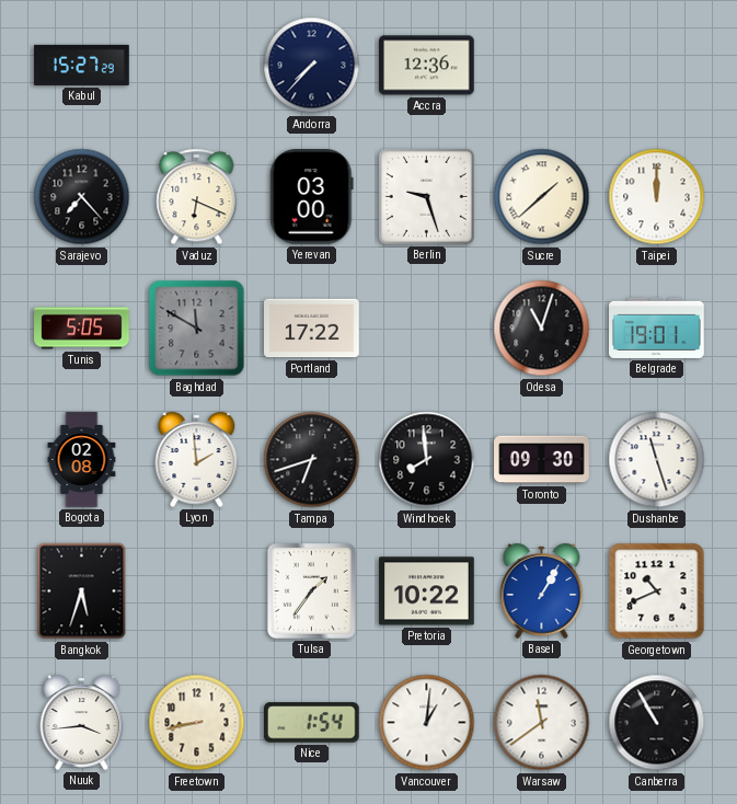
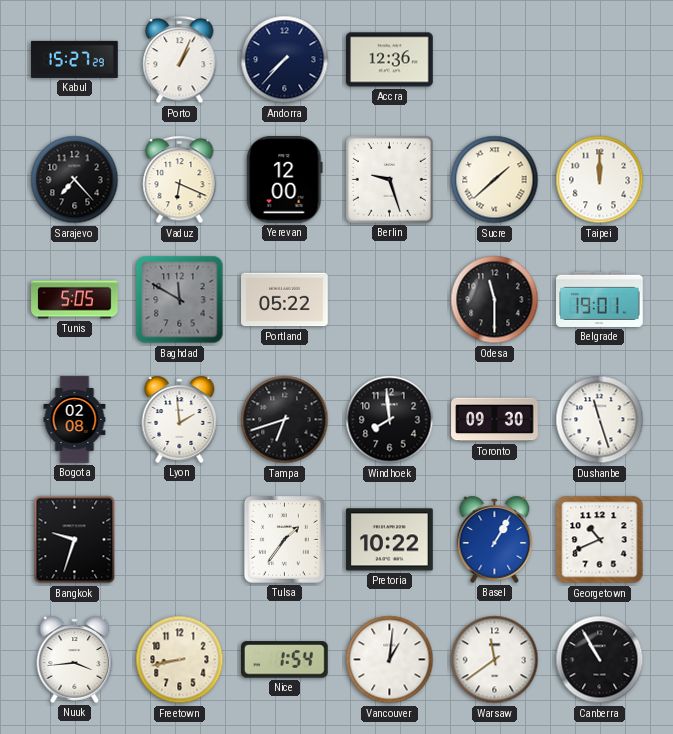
Porto: none -> 1:04 (180, 60)
Yerevan: 03:00 -> 12:00 (285, 180)
Portland: 17:22 -> 05:22 (285, 300)
Odesa: 11:03 -> 11:30 (495, 300)
Bangkok: 5:33 -> 9:33 (75, 540)
